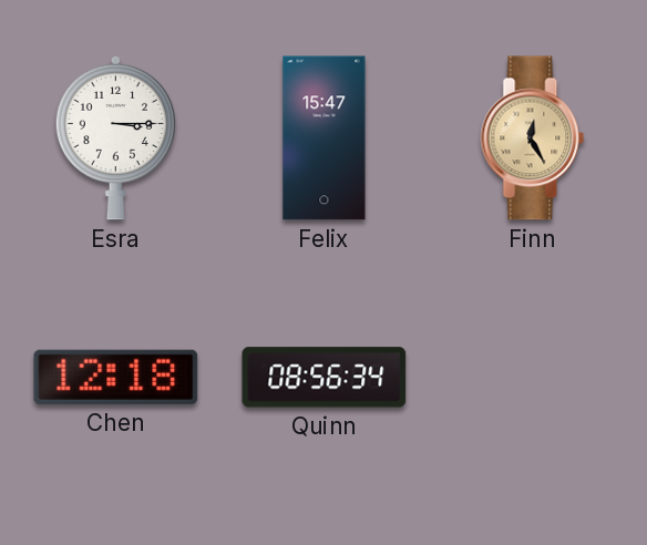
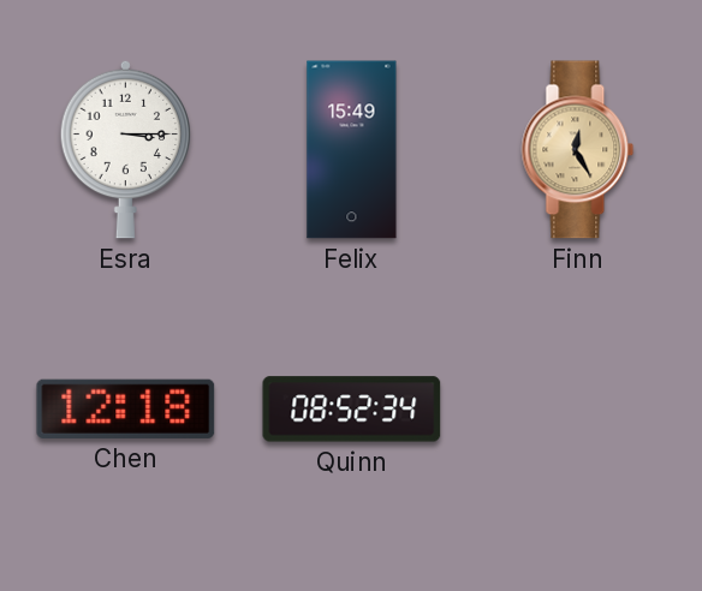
Felix: 15:47 -> 15:49 (352, 150)
Quinn: 08:56 -> 08:52 (352, 410)
